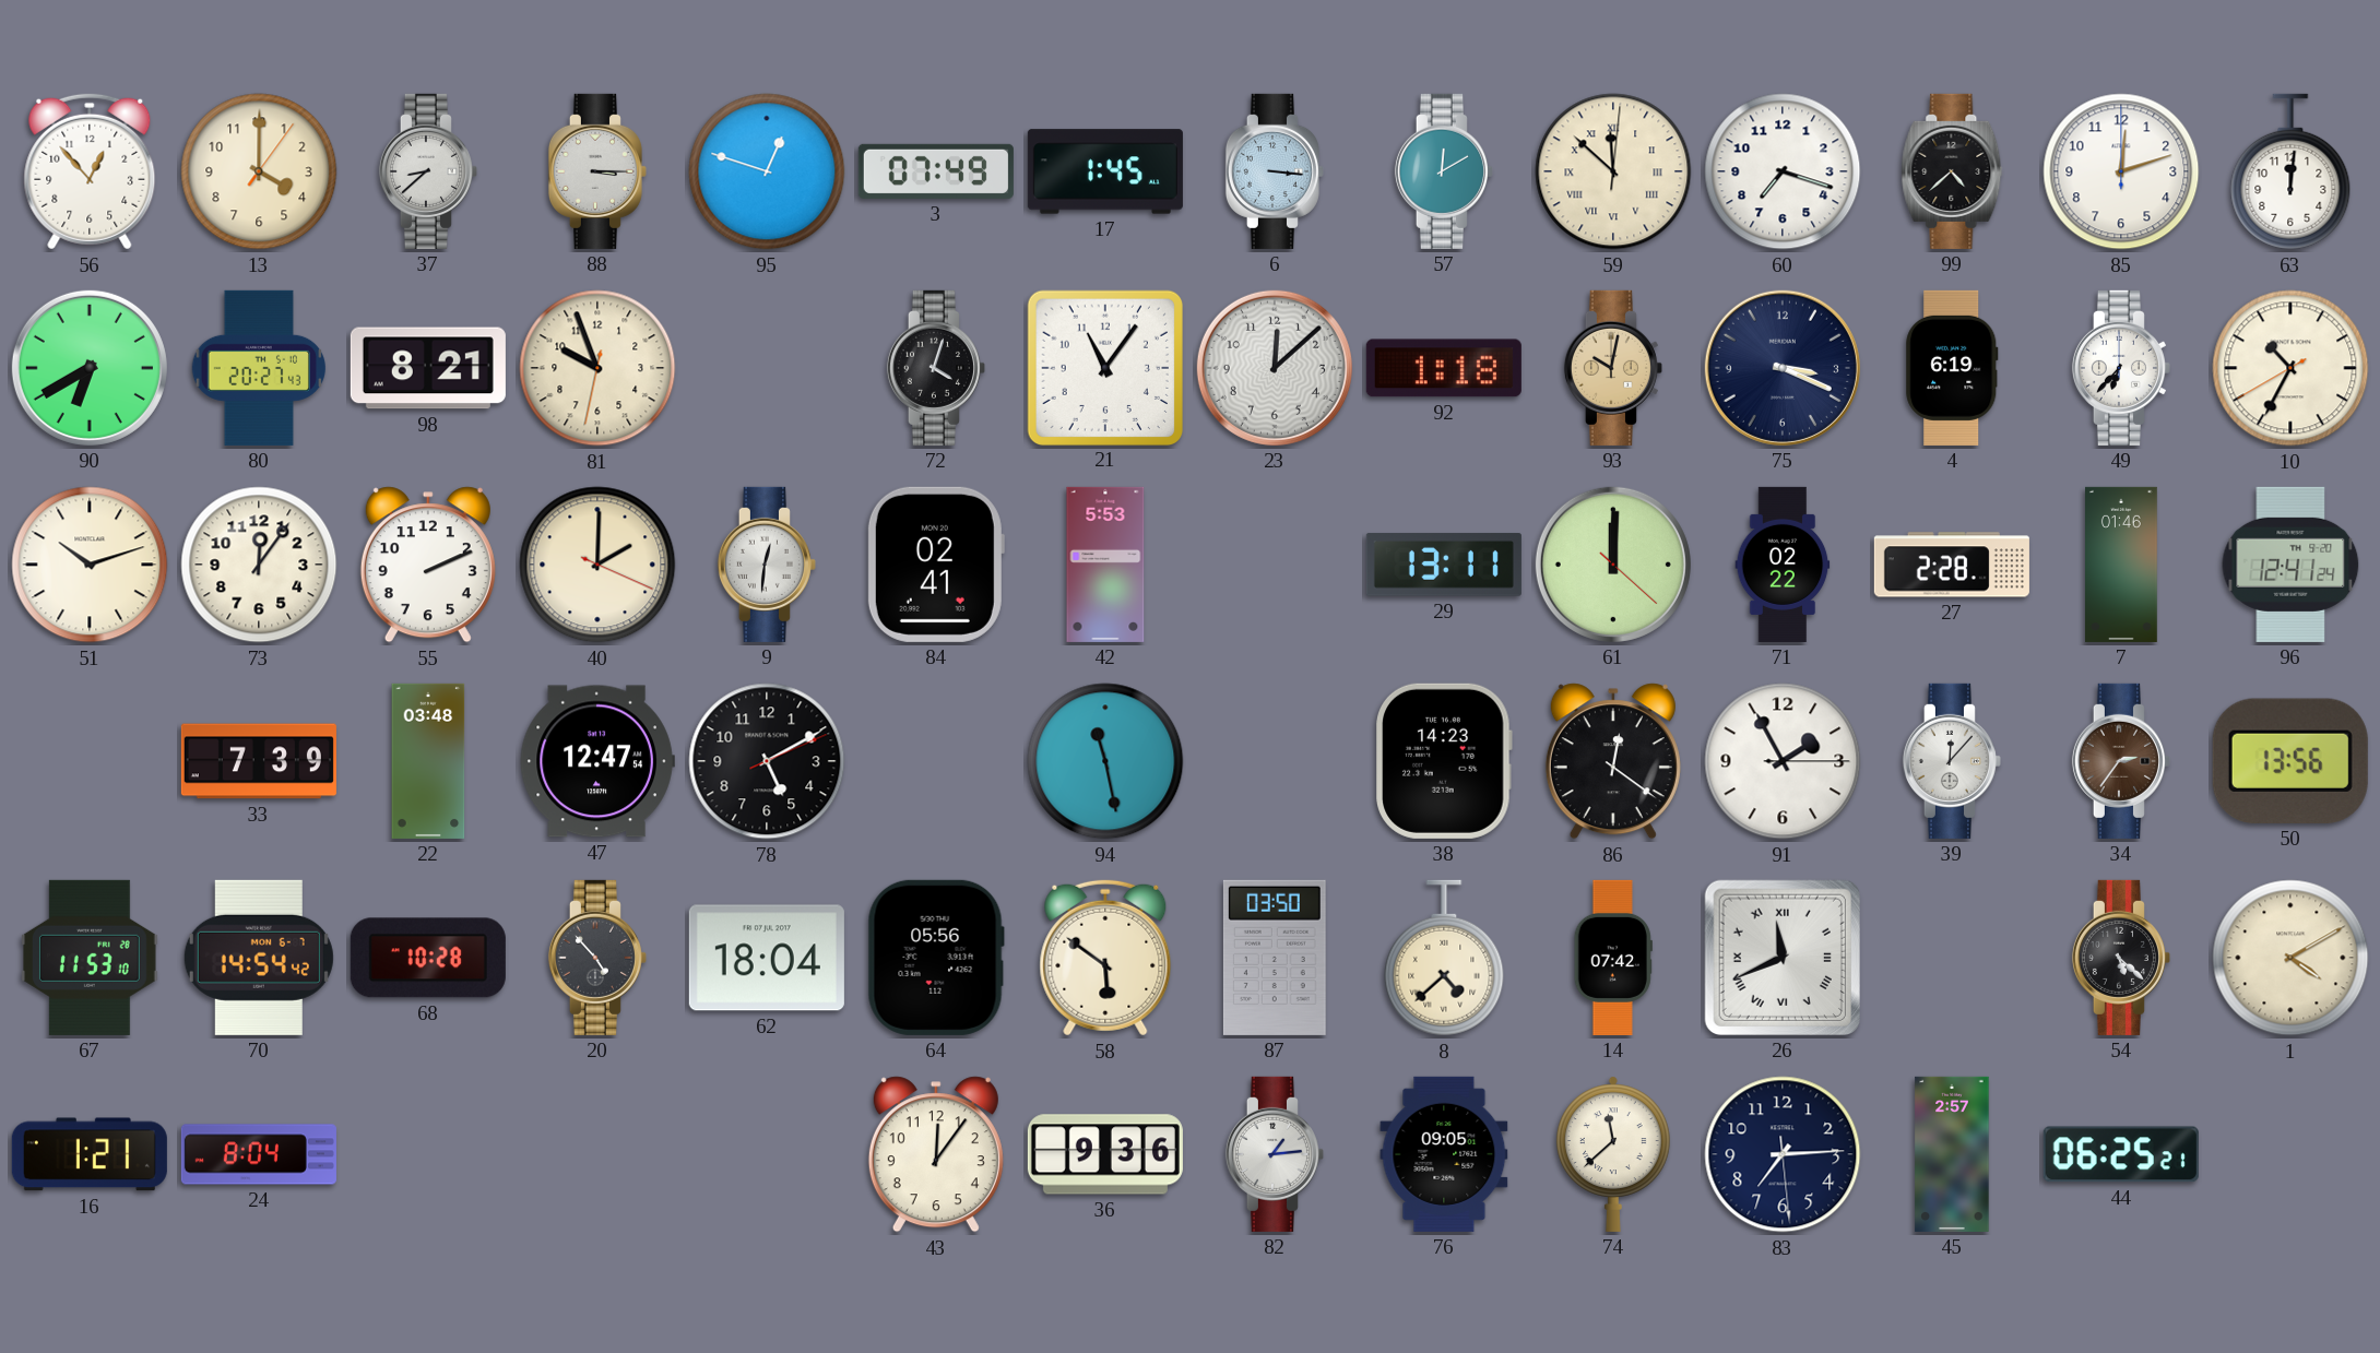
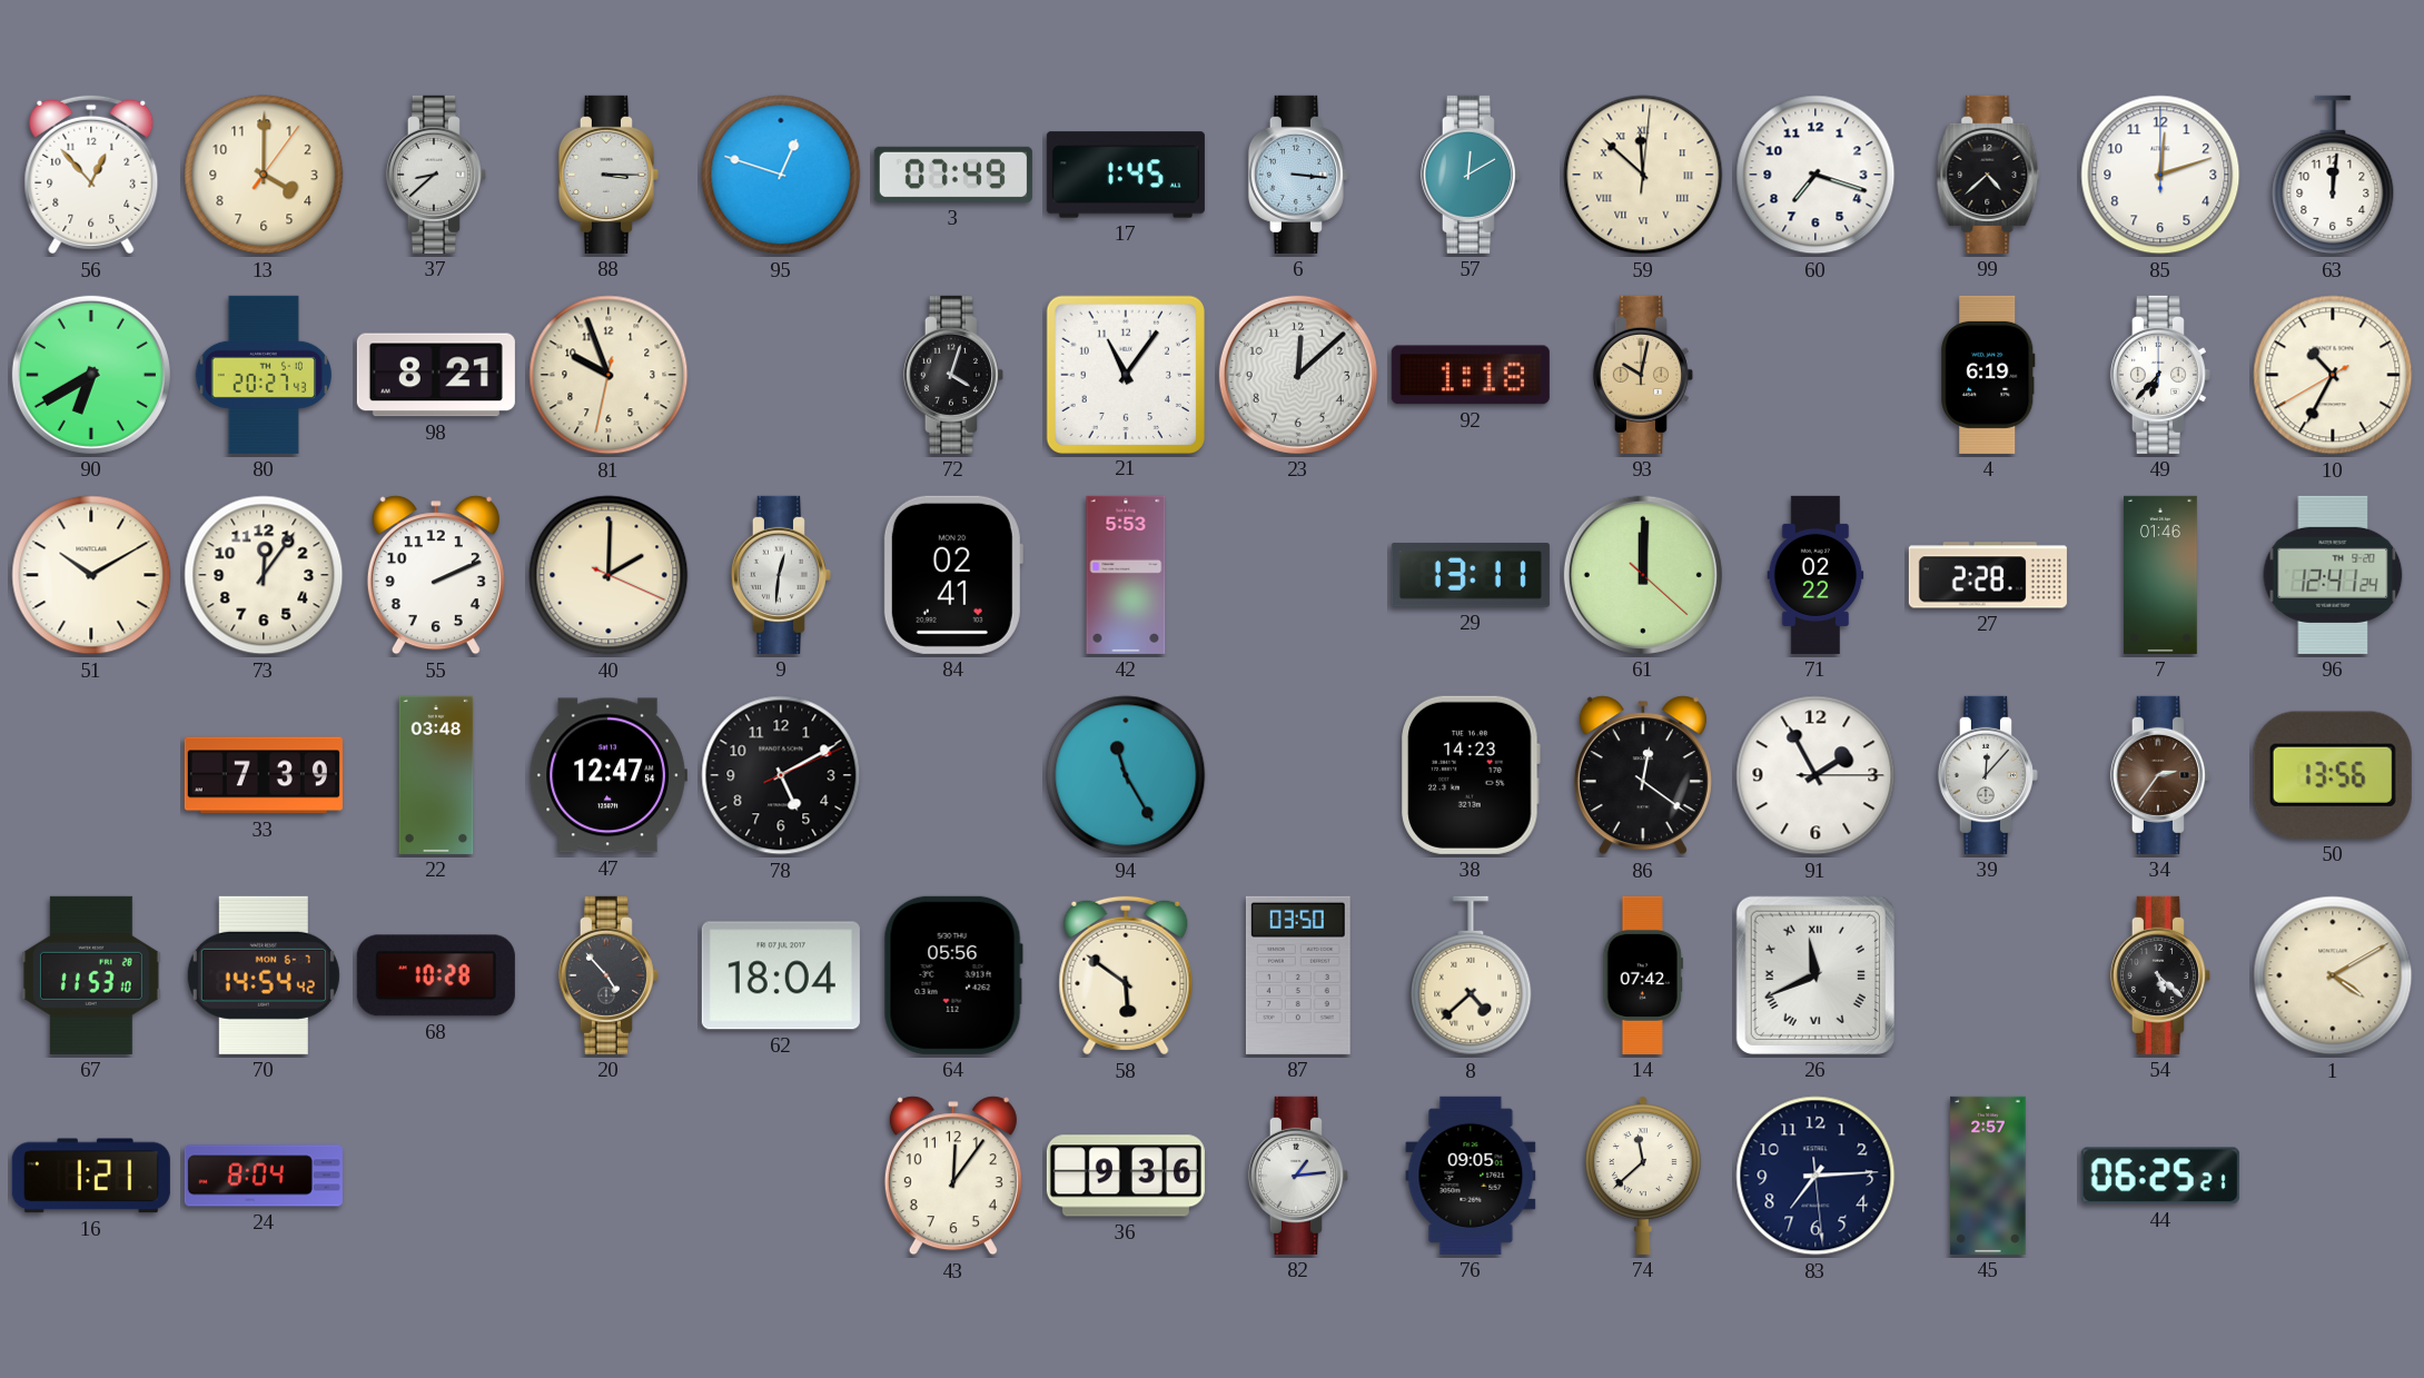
75: 3:19 -> none (1783, 368)
51: 10:12 -> 10:10 (91, 575)
94: 11:28 -> 11:25 (1126, 775)
